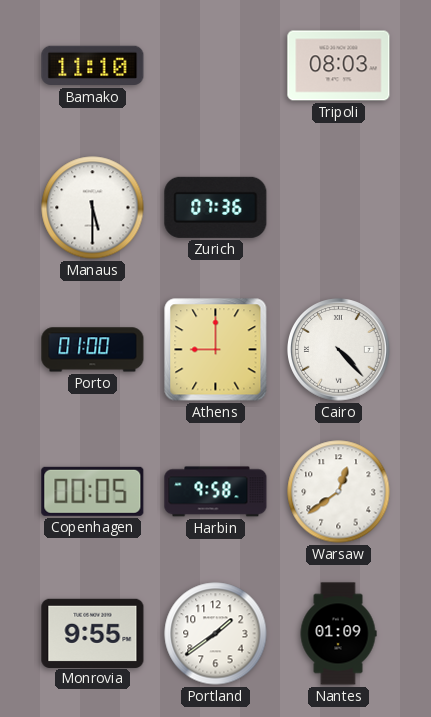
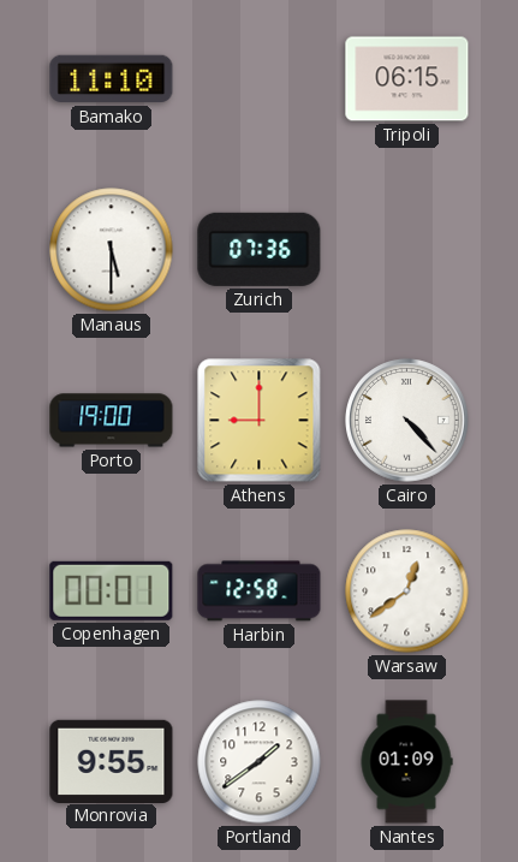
Tripoli: 08:03 -> 06:15 (407, 79)
Porto: 01:00 -> 19:00 (112, 421)
Copenhagen: 00:05 -> 00:01 (112, 590)
Harbin: 9:58 -> 12:58 (260, 591)
